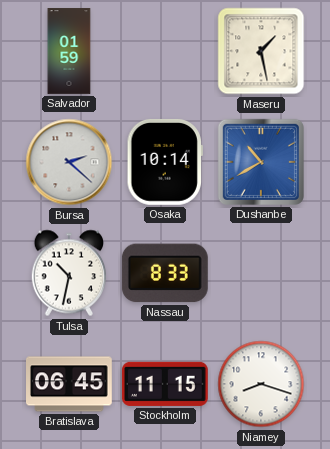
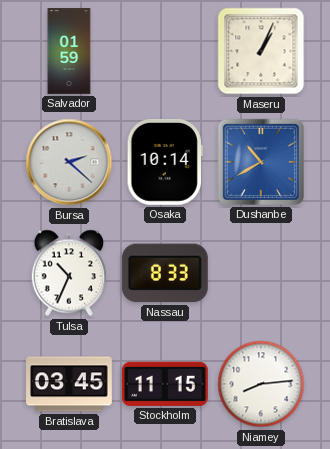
Maseru: 1:28 -> 1:04 (261, 51)
Tulsa: 10:32 -> 10:34 (68, 273)
Bratislava: 06:45 -> 03:45 (70, 384)
Niamey: 8:18 -> 8:14 (261, 384)
